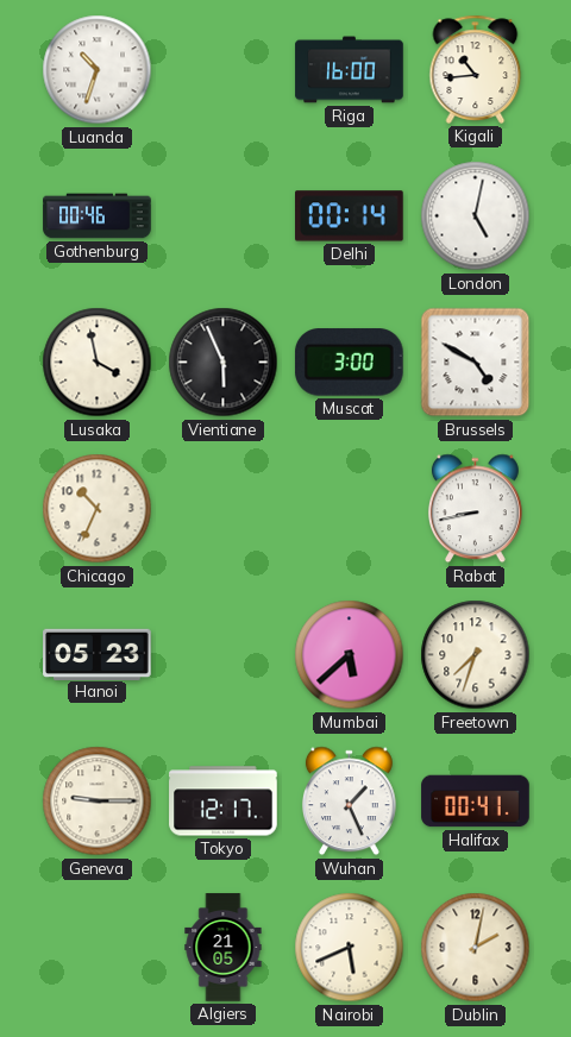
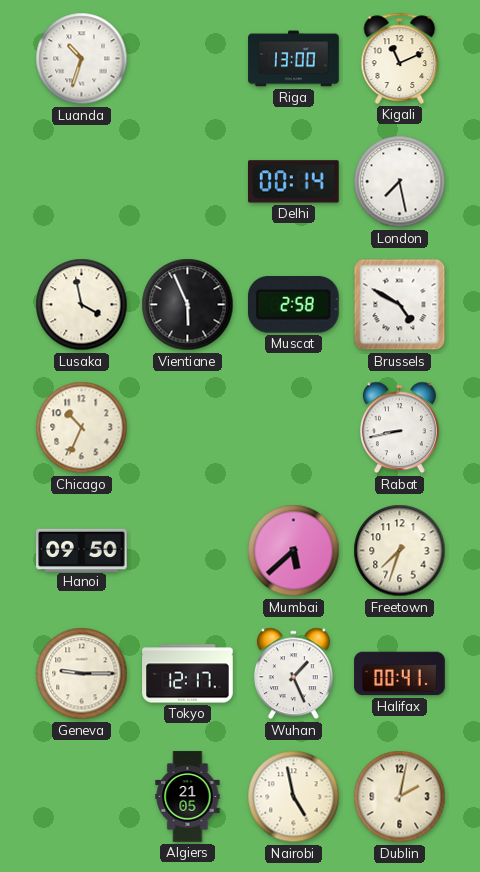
Riga: 16:00 -> 13:00 (294, 59)
Kigali: 10:44 -> 11:11 (400, 58)
Gothenburg: 00:46 -> none (98, 216)
London: 5:02 -> 7:28 (400, 182)
Muscat: 3:00 -> 2:58 (293, 305)
Hanoi: 05:23 -> 09:50 (82, 550)
Nairobi: 5:41 -> 4:58 (294, 797)
